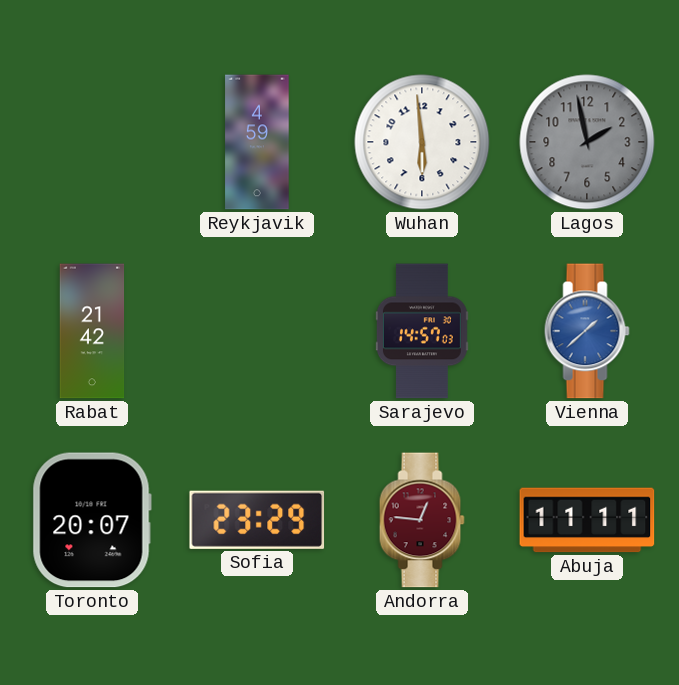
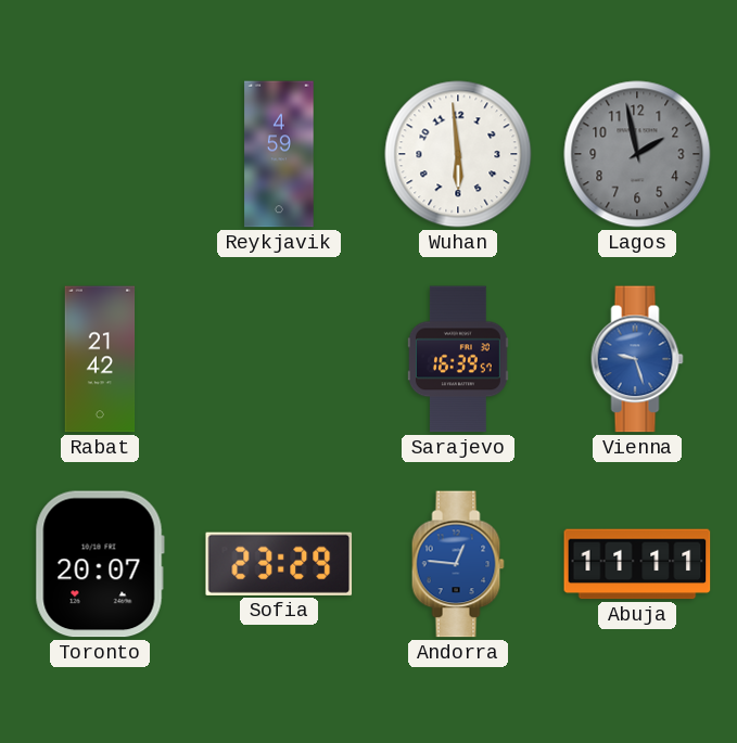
Sarajevo: 14:57 -> 16:39 (458, 359)
Vienna: 1:38 -> 9:27 (637, 359)
Andorra dial: burgundy -> blue (458, 564)
